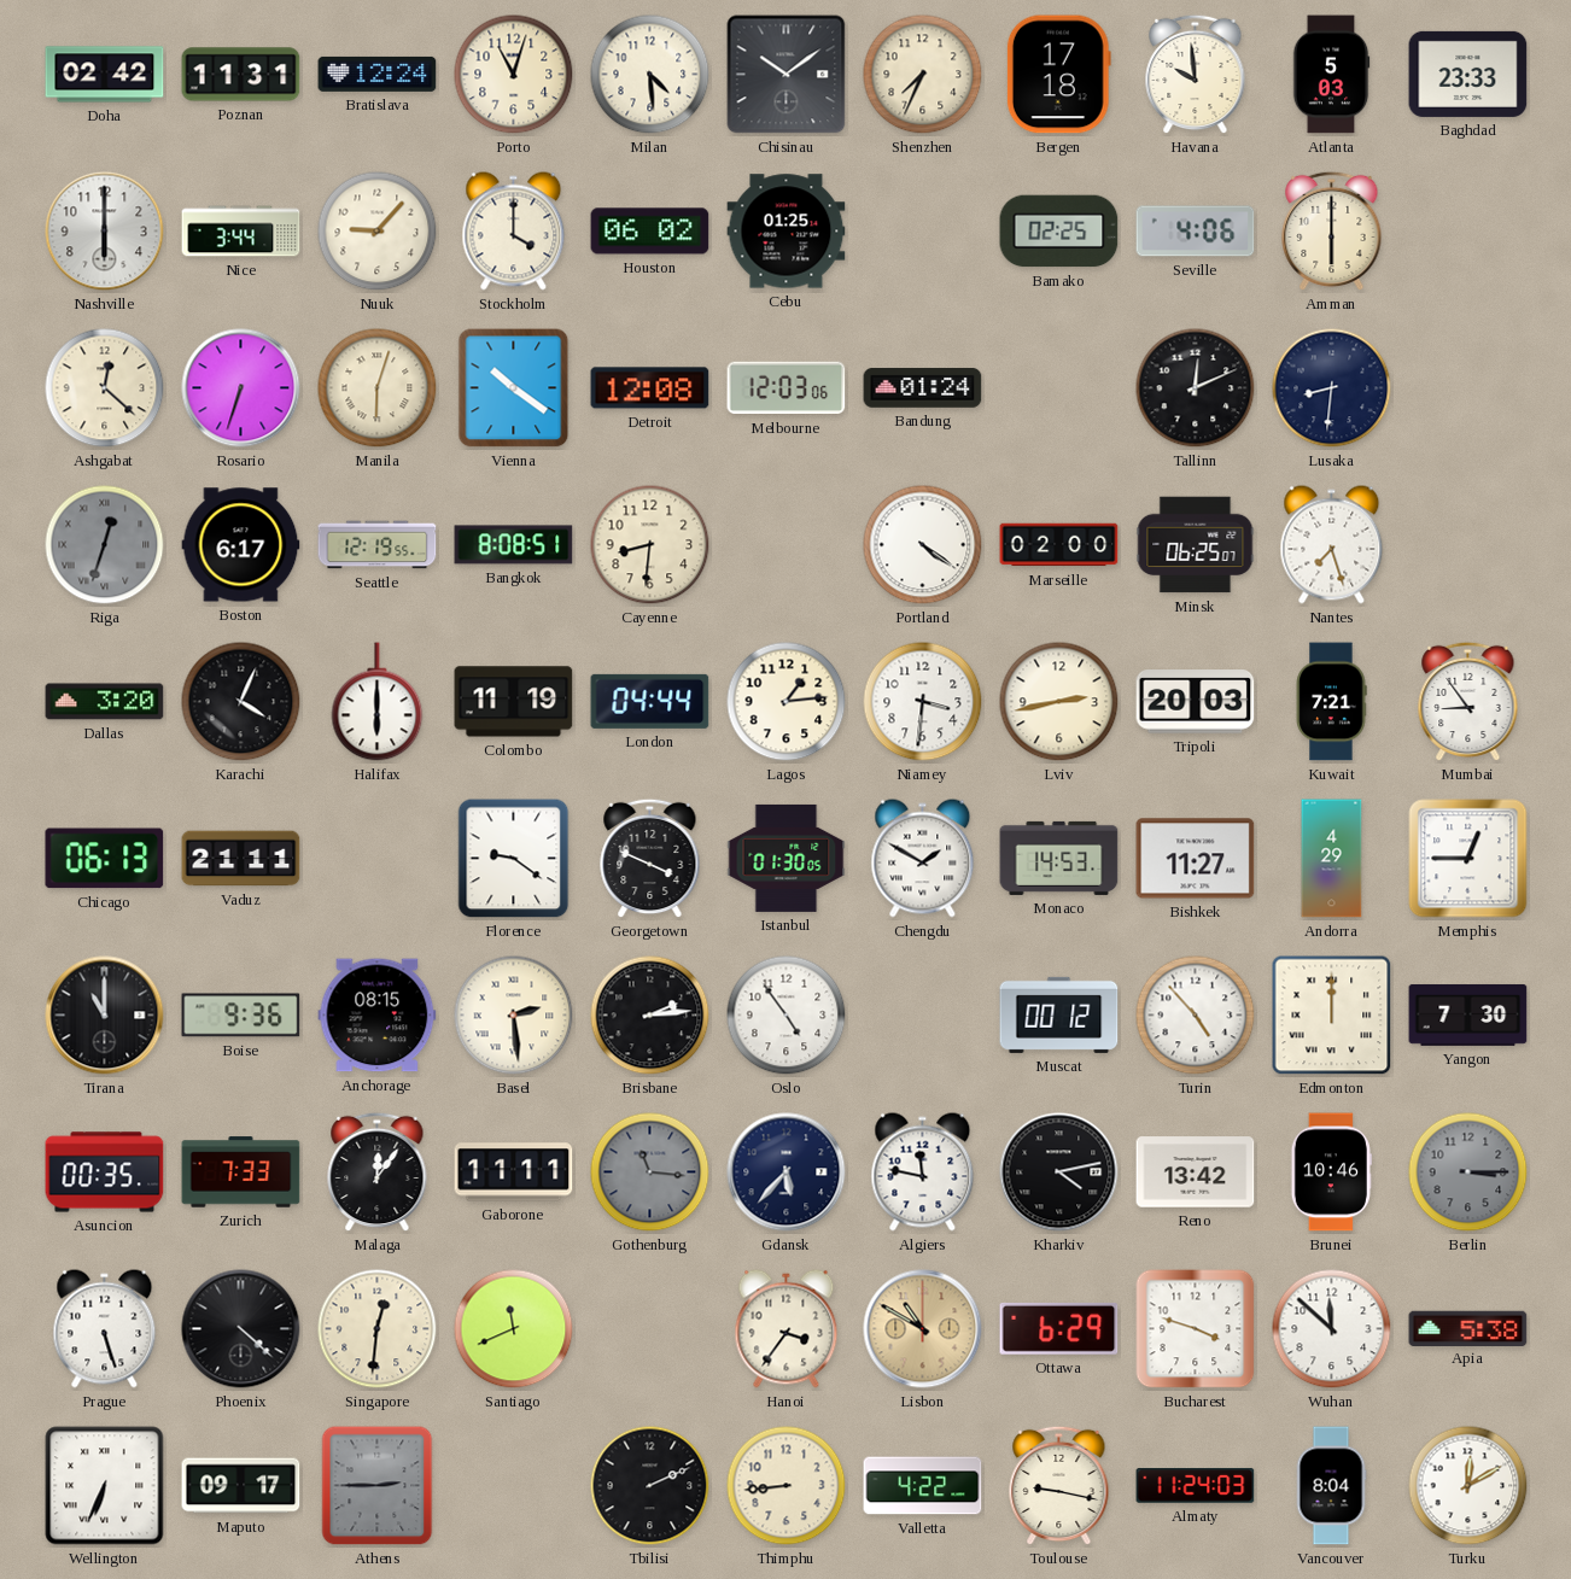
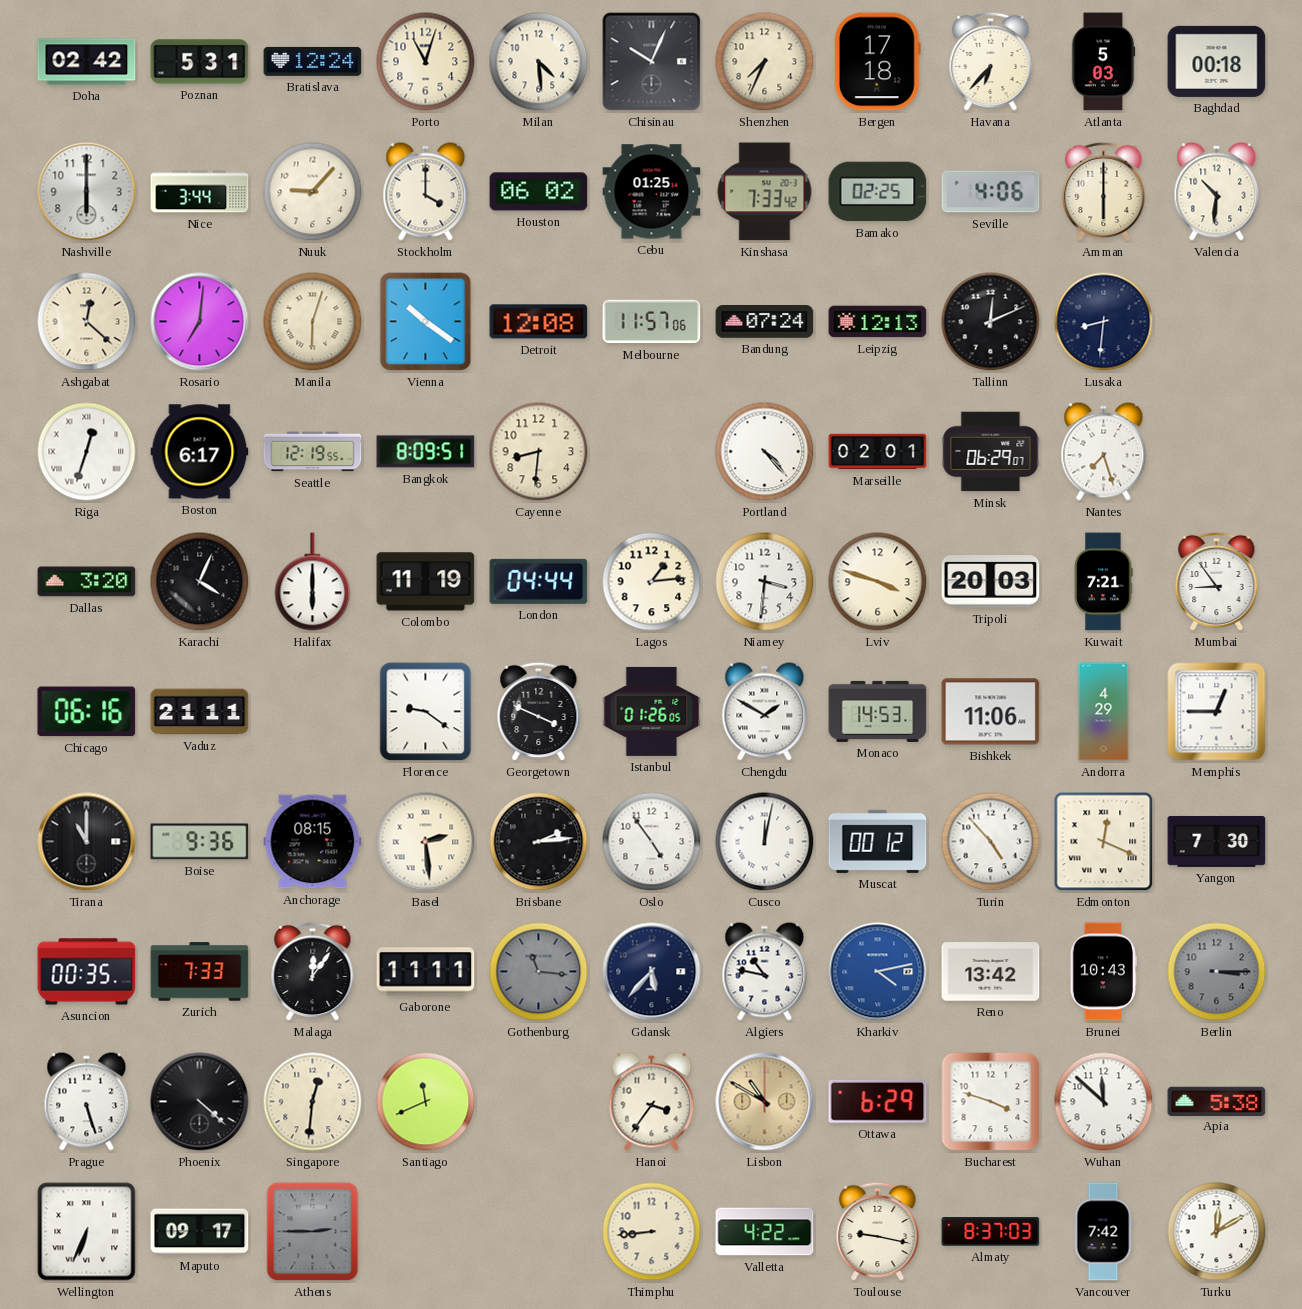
Poznan: 11:31 -> 5:31 (200, 62)
Chisinau: 10:09 -> 10:04 (652, 62)
Havana: 9:59 -> 6:37 (991, 62)
Baghdad: 23:33 -> 00:18 (1217, 61)
Kinshasa: none -> 7:33 (765, 192)
Valencia: none -> 10:31 (1217, 192)
Rosario: 6:33 -> 7:01 (200, 322)
Melbourne: 12:03 -> 11:57 (652, 322)
Bandung: 01:24 -> 07:24 (765, 322)
Leipzig: none -> 12:13 (878, 322)
Riga dial: grey -> white (87, 452)
Bangkok: 8:08 -> 8:09 (426, 452)
Portland: 4:21 -> 4:23 (765, 452)
Marseille: 02:00 -> 02:01 (878, 452)
Minsk: 06:25 -> 06:29 (991, 452)
Lviv: 2:43 -> 3:48 (878, 582)
Chicago: 06:13 -> 06:16 (87, 712)
Istanbul: 01:30 -> 01:26 (652, 711)
Bishkek: 11:27 -> 11:06 (991, 712)
Cusco: none -> 12:02 (765, 842)
Edmonton: 12:00 -> 12:19 (1104, 842)
Algiers: 11:47 -> 10:47 (765, 972)
Kharkiv dial: black -> blue (878, 972)
Brunei: 10:46 -> 10:43 (1103, 972)
Tbilisi: 2:11 -> none (650, 1486)
Almaty: 11:24 -> 8:37 (991, 1232)
Vancouver: 8:04 -> 7:42 (1103, 1232)
